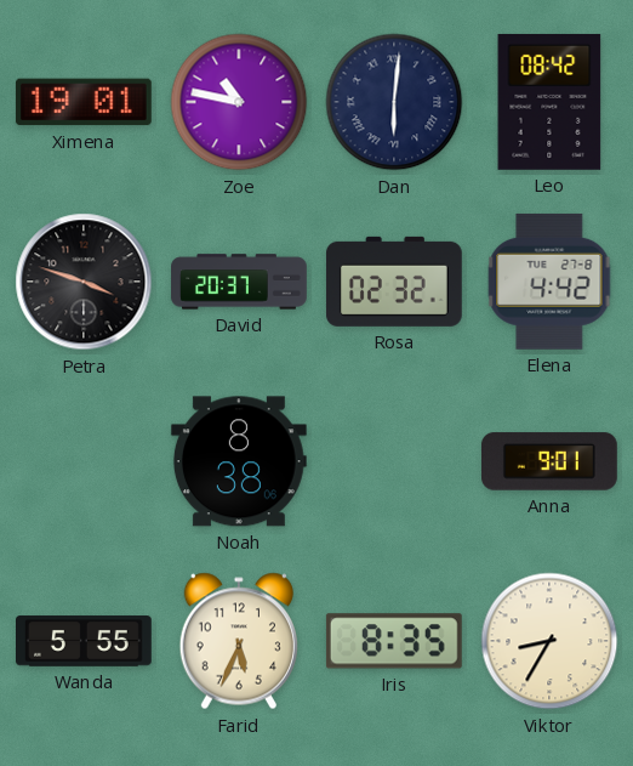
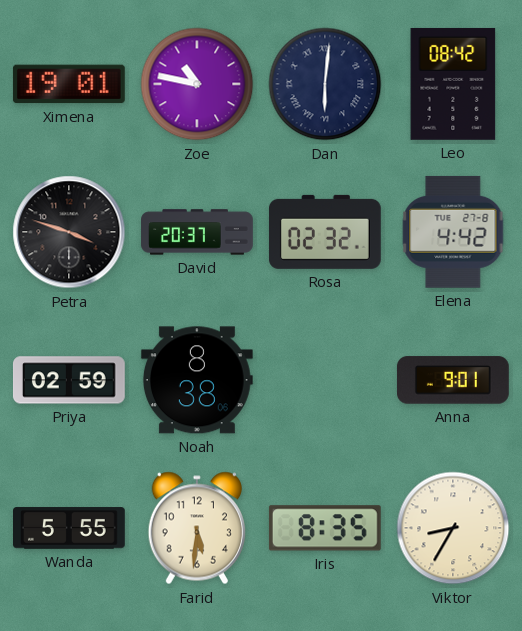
Priya: none -> 02:59 (69, 380)
Farid: 5:34 -> 5:31 (196, 528)
